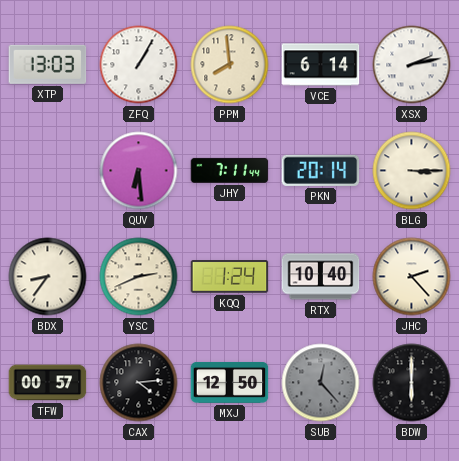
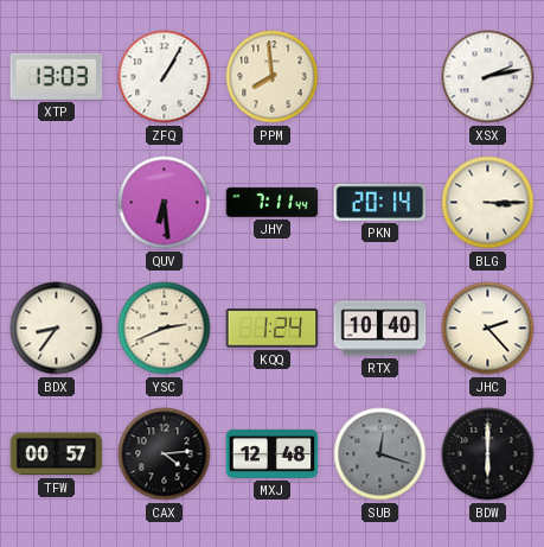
VCE: 6:14 -> none (321, 65)
MXJ: 12:50 -> 12:48 (273, 453)
SUB: 12:23 -> 12:18 (380, 454)
